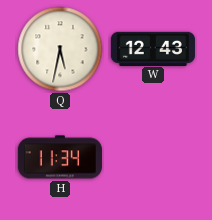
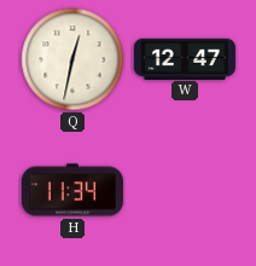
Q: 5:32 -> 12:32 (72, 59)
W: 12:43 -> 12:47 (185, 58)
